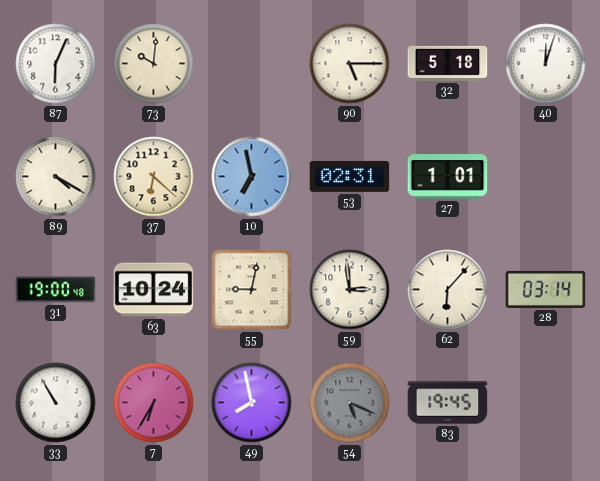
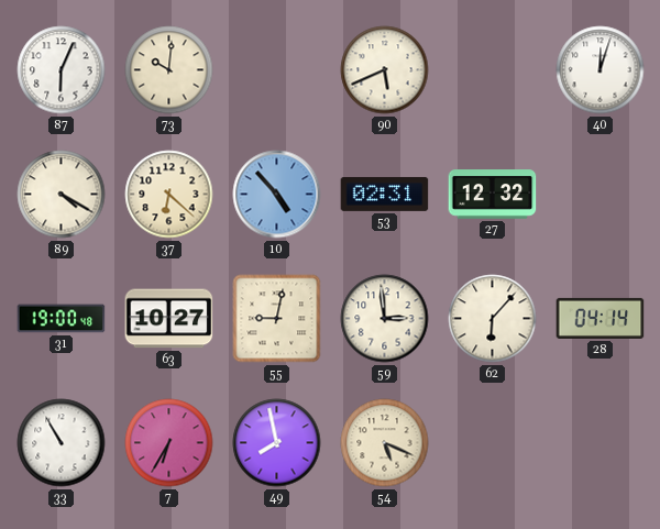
90: 5:15 -> 5:41 (385, 70)
32: 5:18 -> none (448, 63)
10: 6:58 -> 4:53 (277, 195)
27: 1:01 -> 12:32 (493, 195)
63: 10:24 -> 10:27 (169, 319)
28: 03:14 -> 04:14 (601, 318)
54 dial: grey -> cream (385, 443)
83: 19:45 -> none (448, 403)
